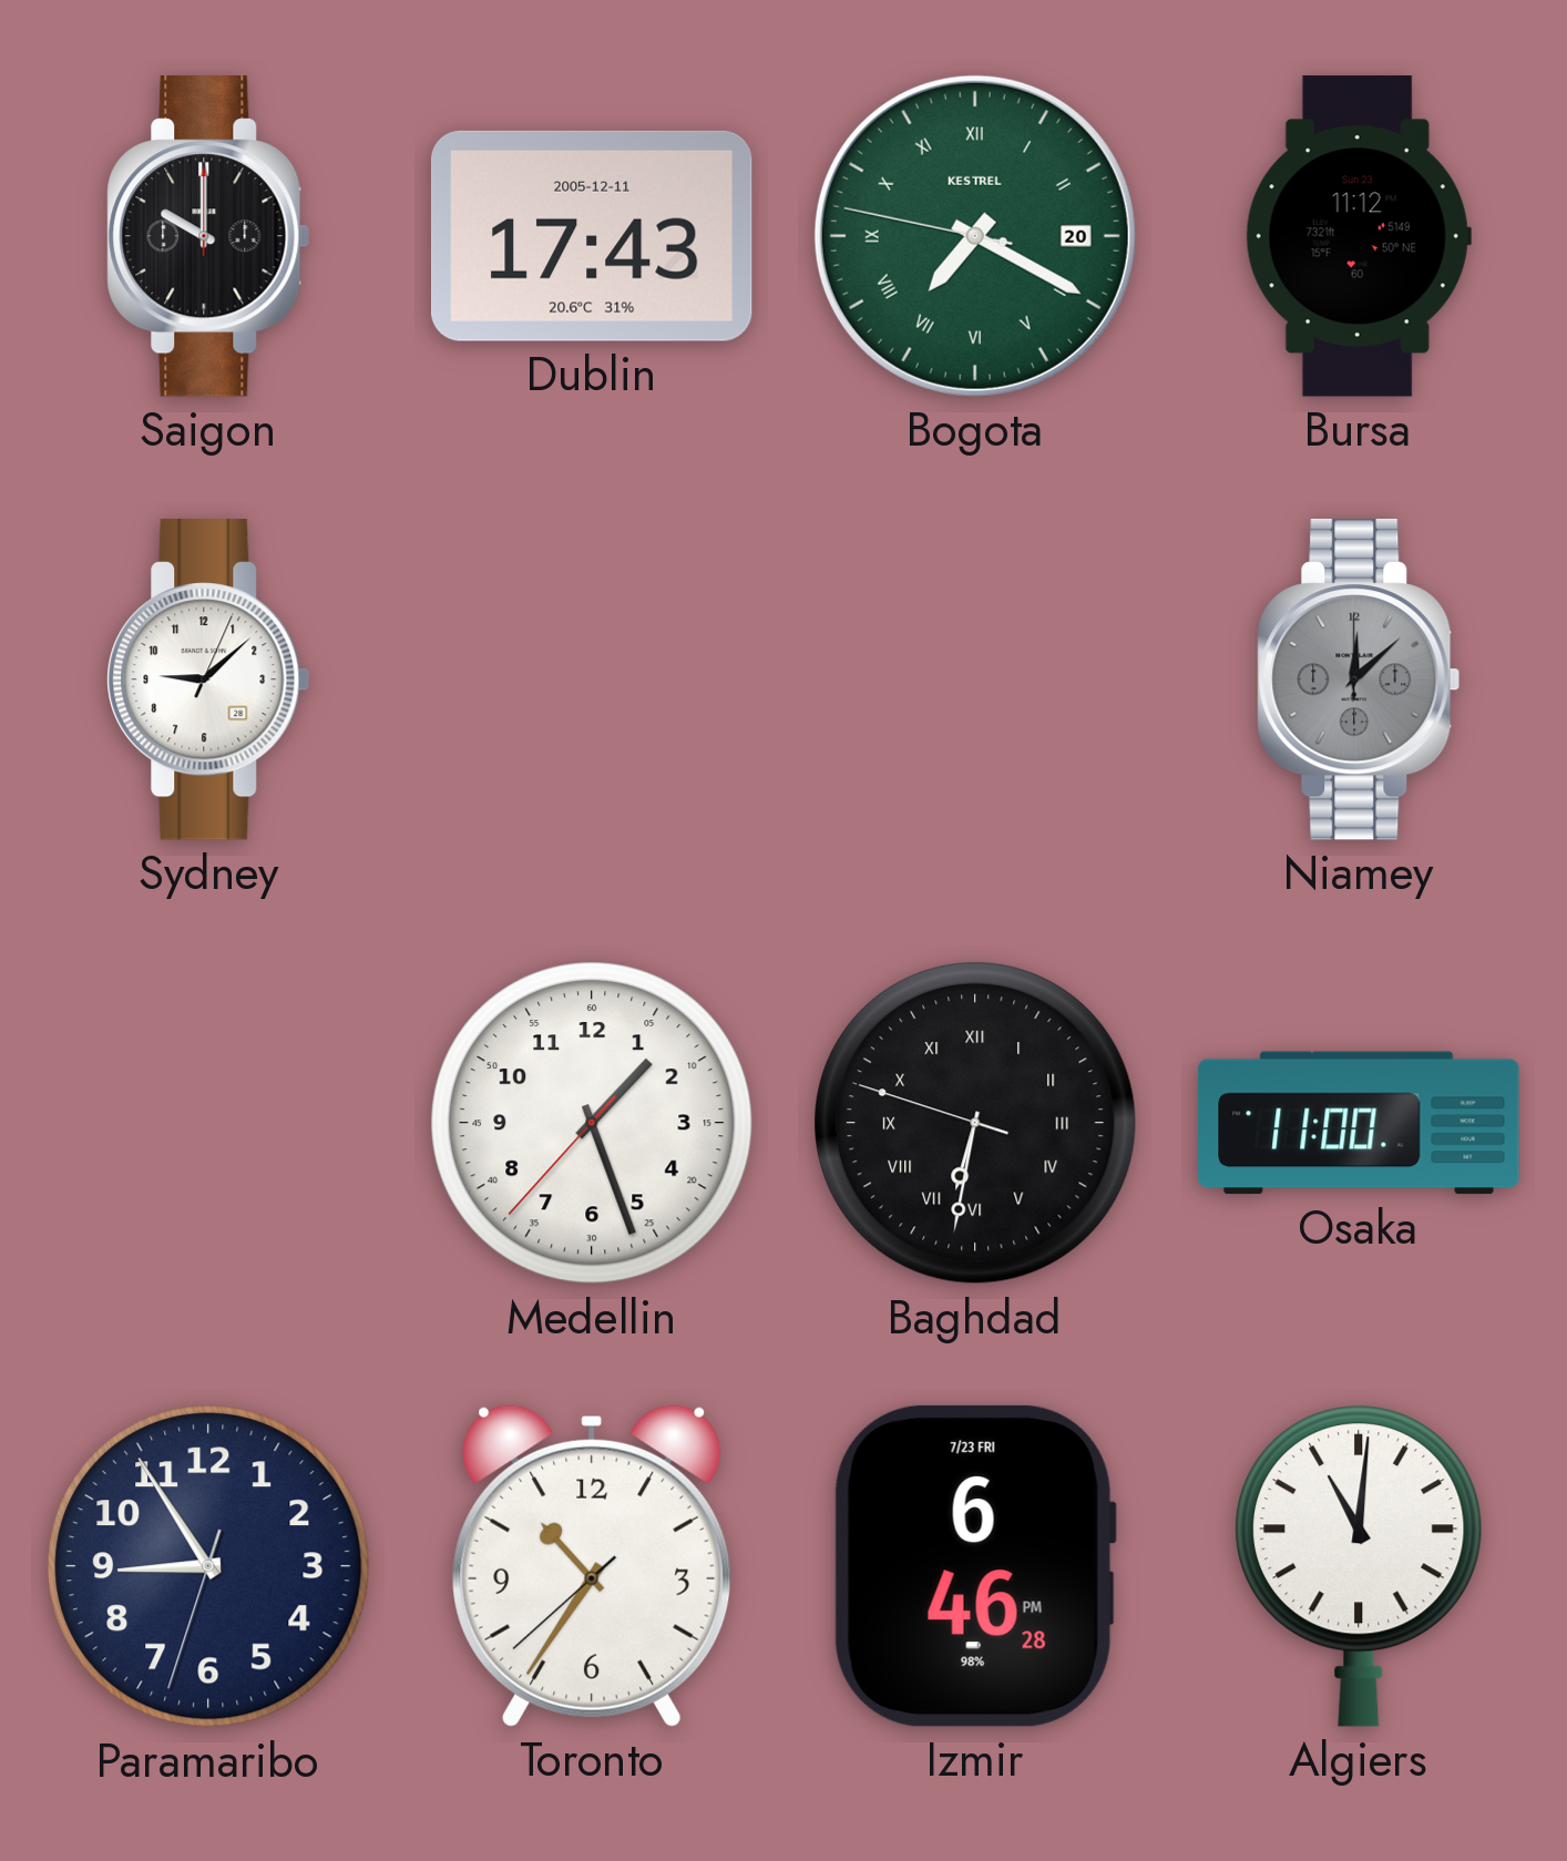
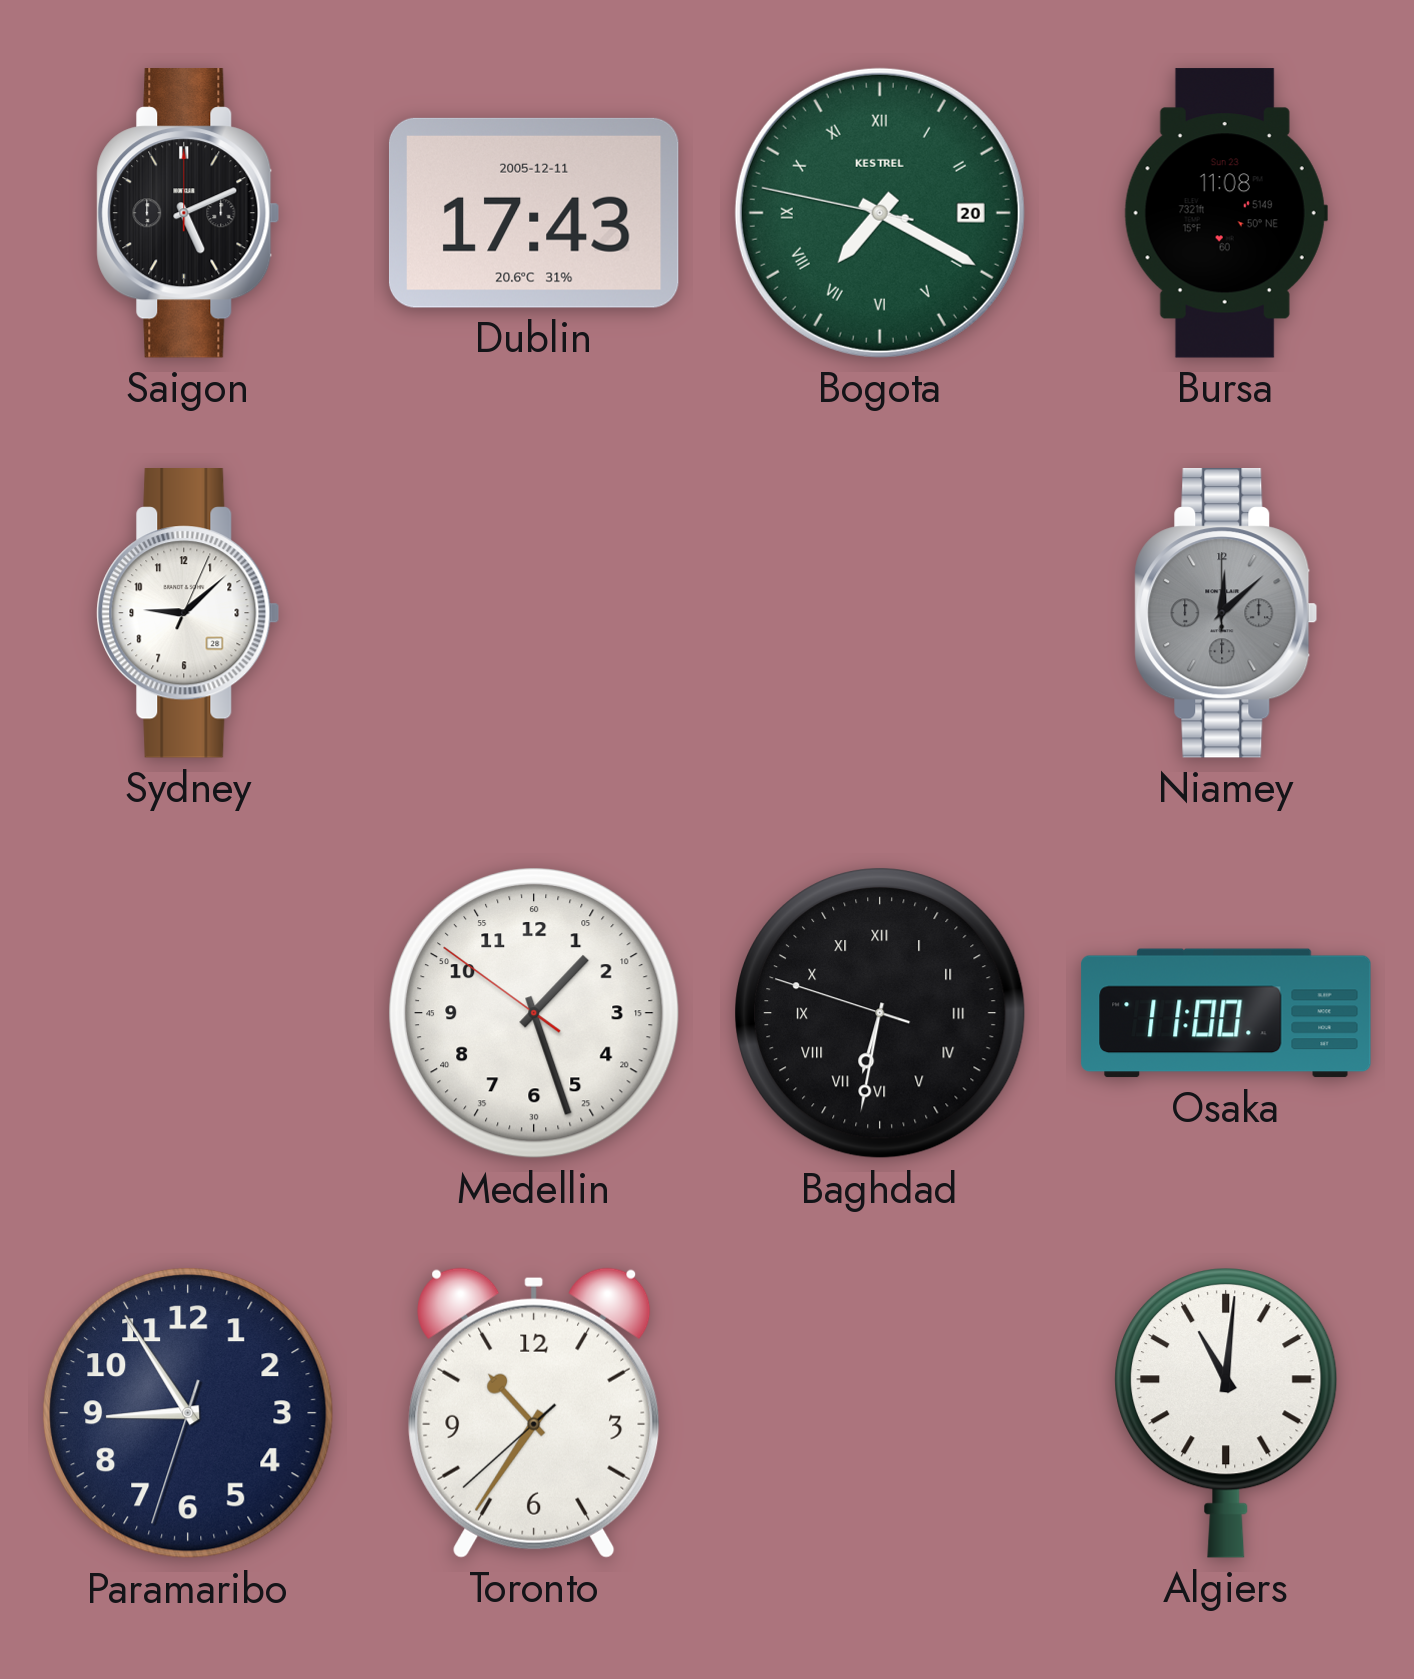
Saigon: 10:00 -> 5:11 (188, 214)
Bursa: 11:12 -> 11:08 (1226, 213)
Medellin: 1:26:37 -> 1:26:51 (535, 1014)
Izmir: 6:46 -> none (975, 1566)
